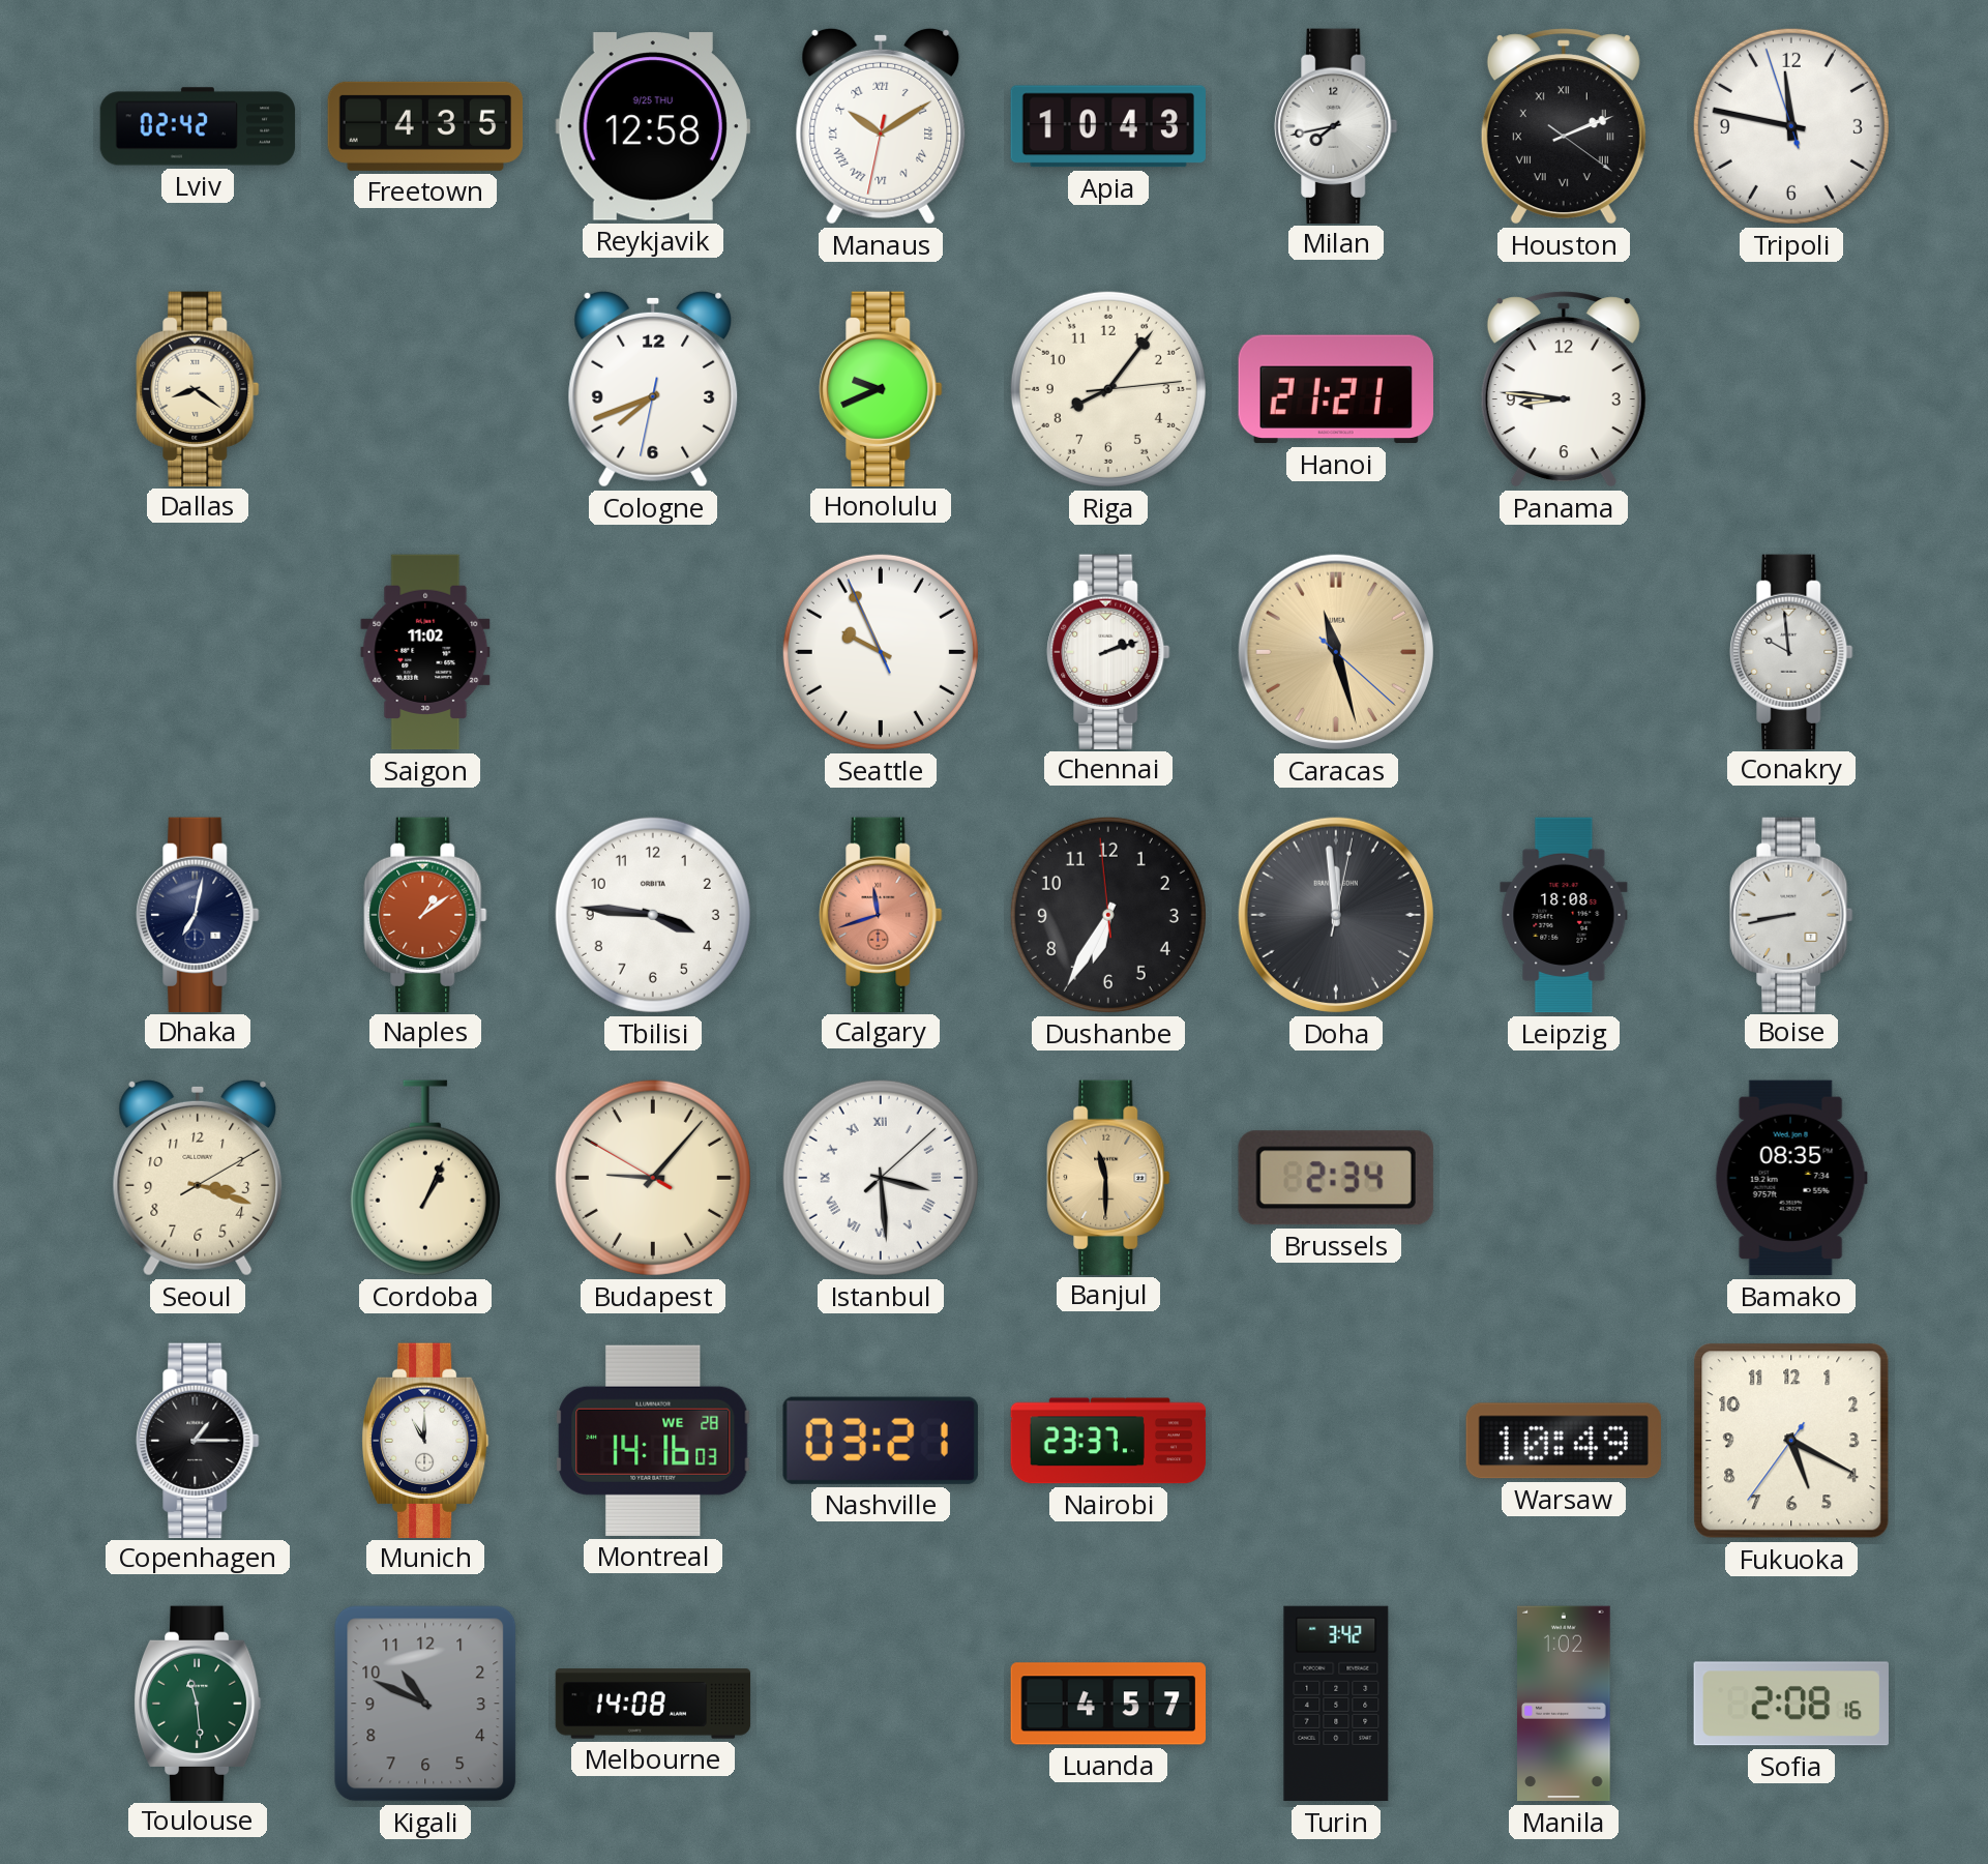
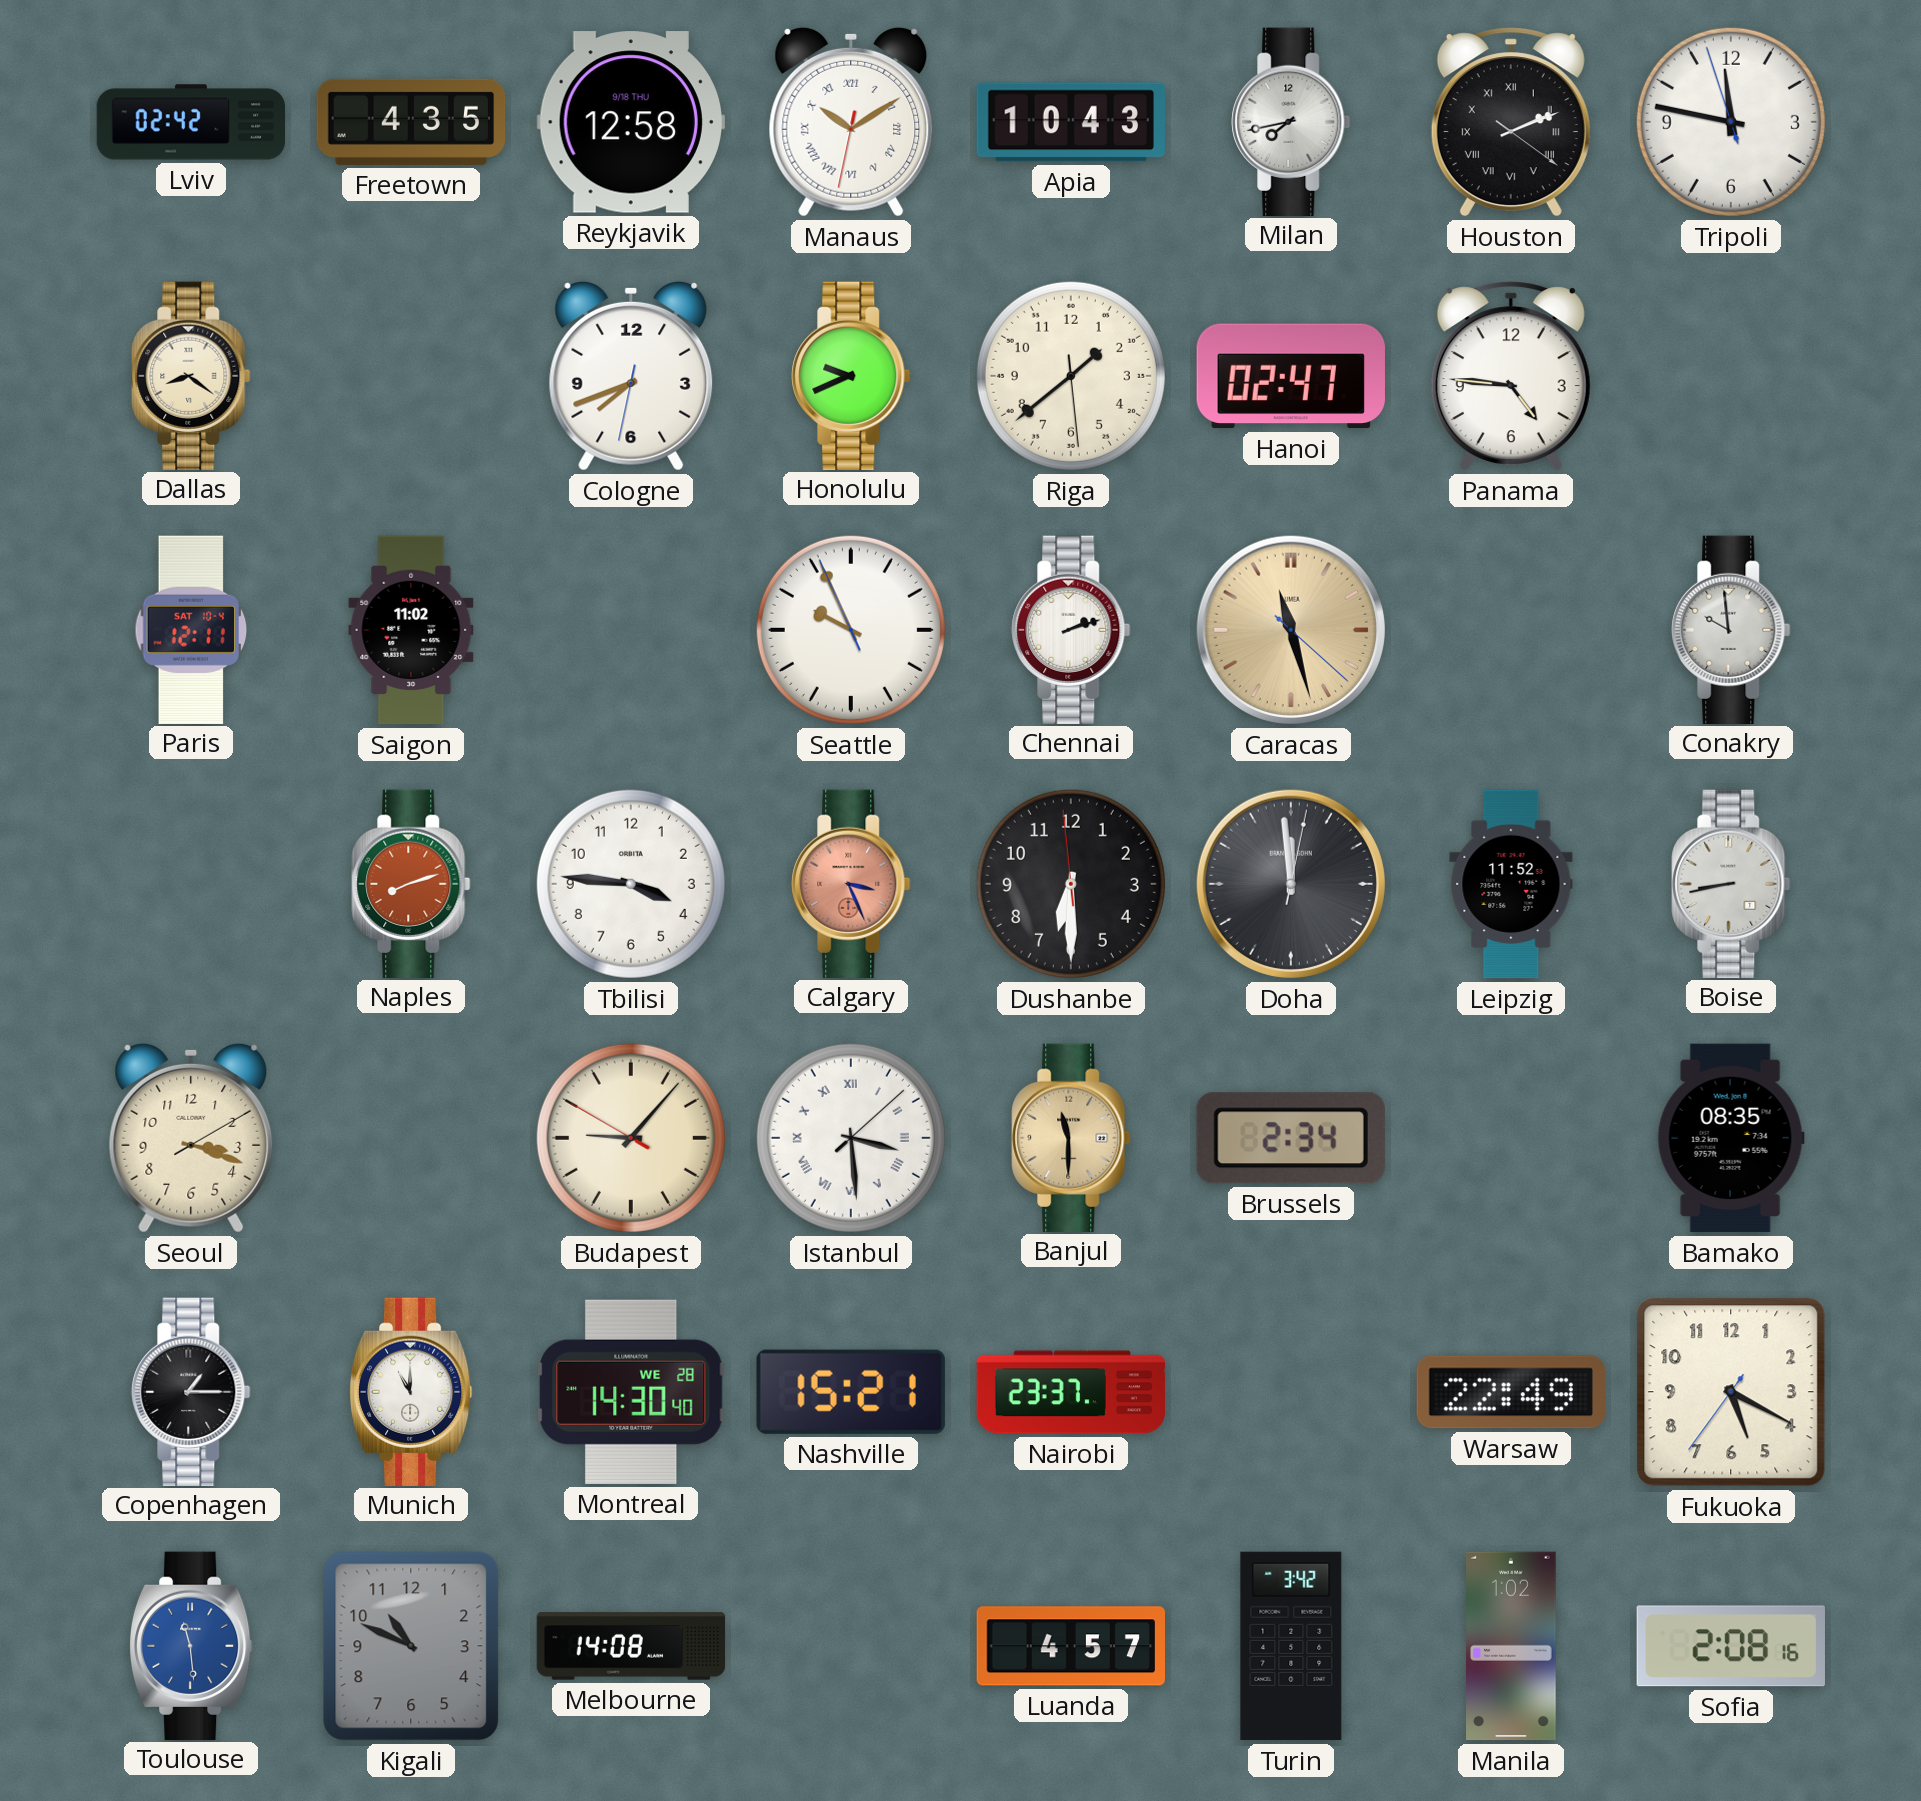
Reykjavik date: 9/25 THU -> 9/18 THU (631, 122)
Riga: 8:06 -> 1:38 (1071, 376)
Hanoi: 21:21 -> 02:47 (1291, 376)
Panama: 8:46 -> 4:46 (1511, 376)
Paris: none -> 12:11 (191, 629)
Dhaka: 7:02 -> none (198, 914)
Naples: 1:09 -> 8:12 (411, 883)
Calgary: 11:42 -> 3:26 (851, 883)
Dushanbe: 6:34 -> 6:29 (1071, 884)
Leipzig: 18:08 -> 11:52 (1511, 884)
Cordoba: 1:04 -> none (425, 1178)
Montreal: 14:16 -> 14:30 (631, 1392)
Nashville: 03:21 -> 15:21 (851, 1392)
Warsaw: 10:49 -> 22:49 (1511, 1392)
Toulouse dial: green -> blue (191, 1645)
